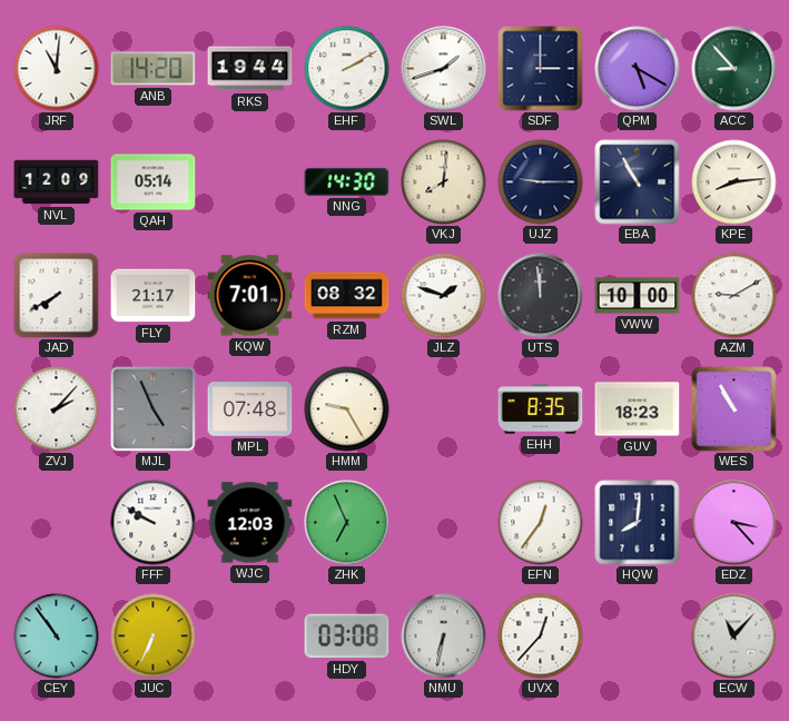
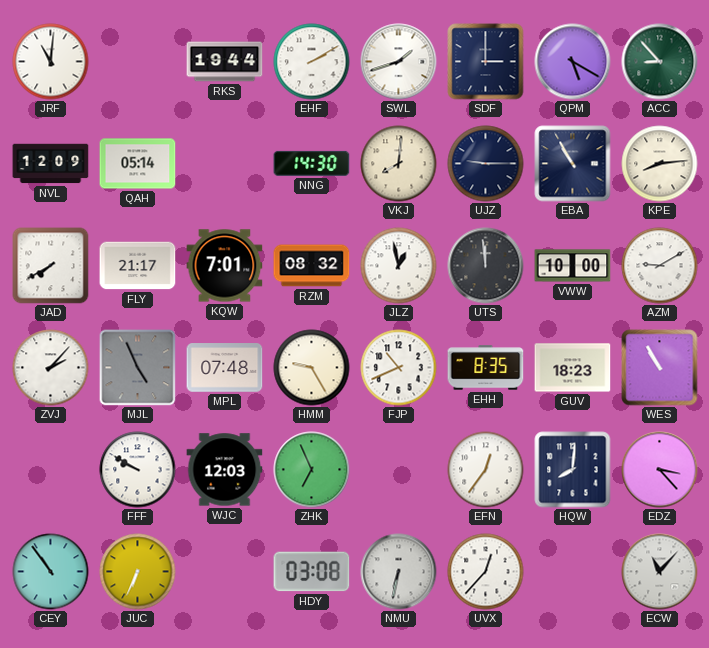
ANB: 14:20 -> none (154, 69)
JLZ: 1:48 -> 12:58 (399, 266)
FJP: none -> 10:41 (399, 368)
